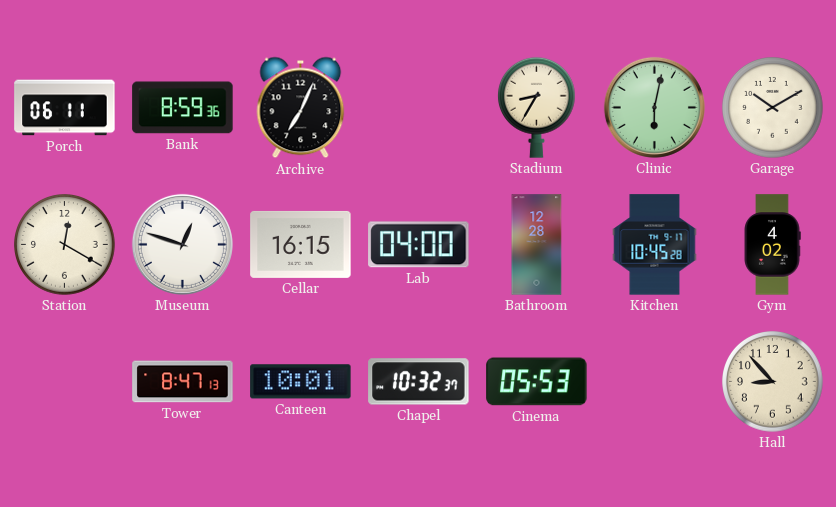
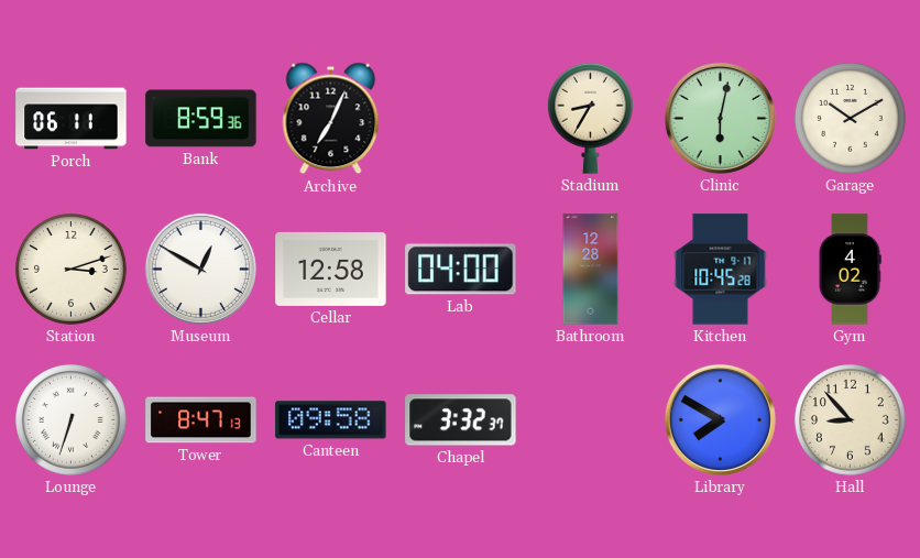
Station: 12:20 -> 3:12 (72, 270)
Museum: 12:48 -> 12:50 (200, 269)
Cellar: 16:15 -> 12:58 (331, 269)
Lounge: none -> 6:33 (72, 420)
Canteen: 10:01 -> 09:58 (331, 420)
Chapel: 10:32 -> 3:32 (461, 420)
Cinema: 05:53 -> none (537, 382)
Library: none -> 7:50 (720, 419)
